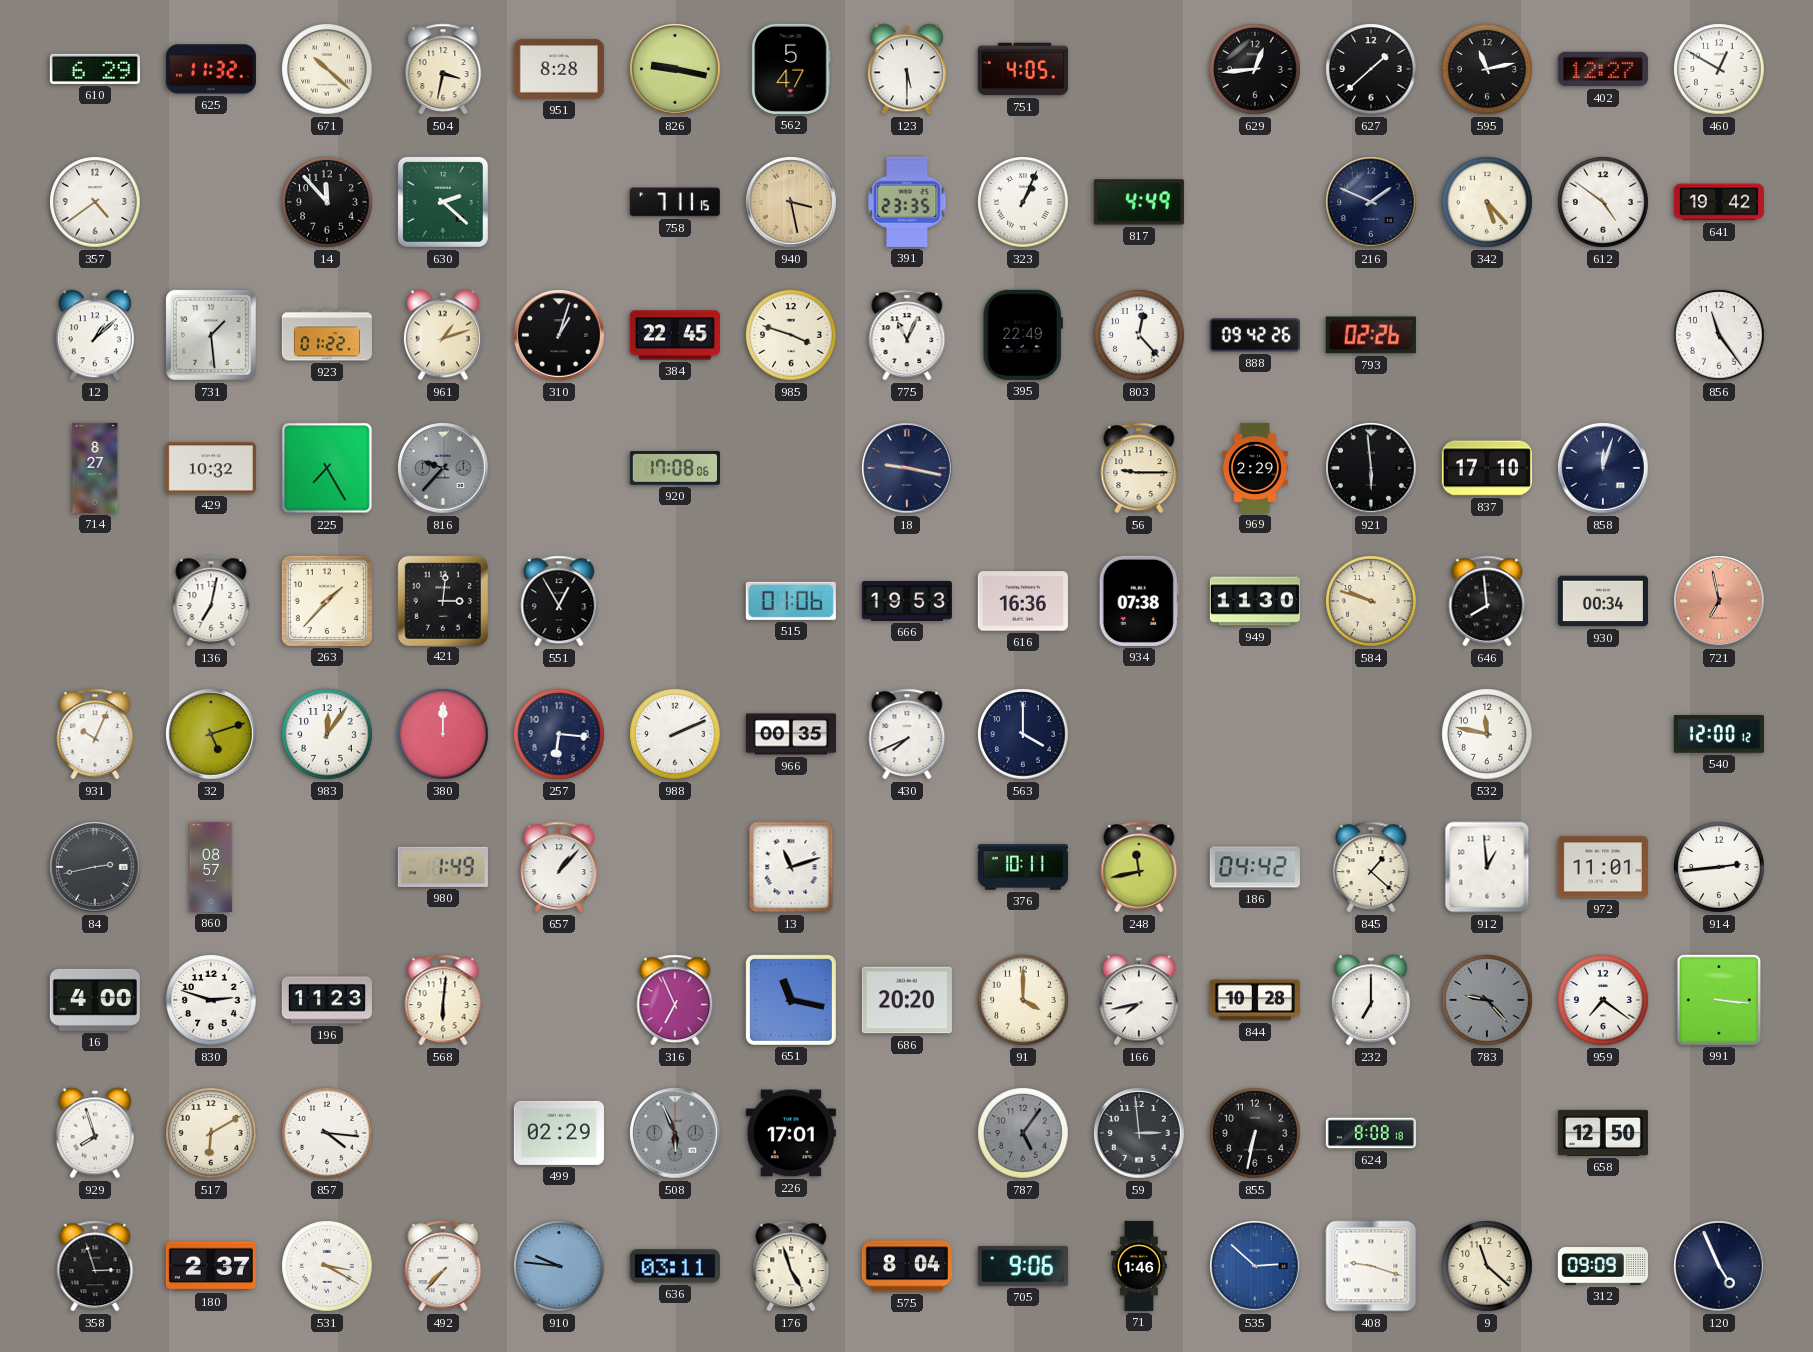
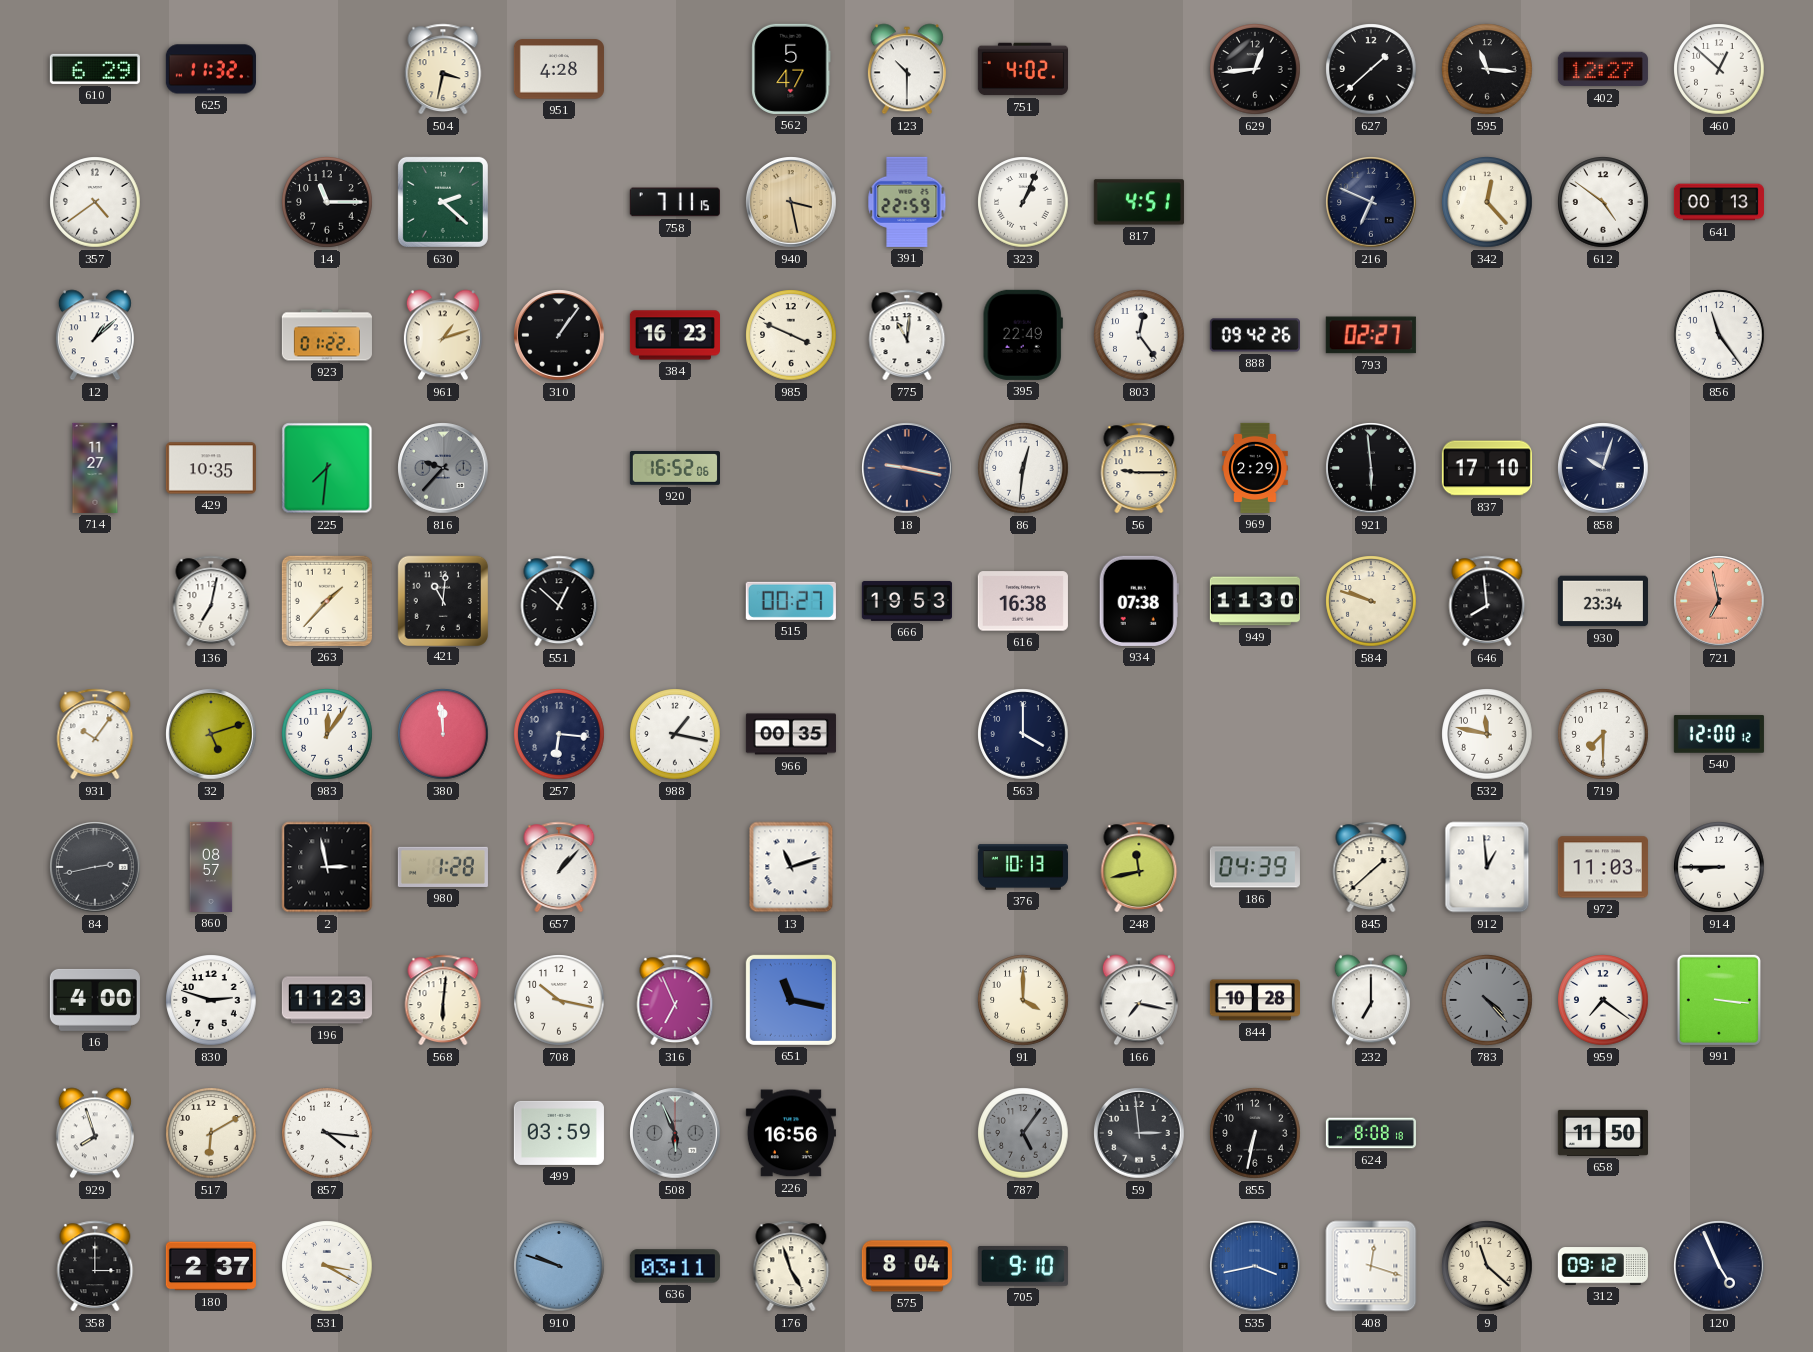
671: 10:22 -> none (327, 69)
951: 8:28 -> 4:28 (559, 69)
826: 9:17 -> none (675, 69)
123: 5:30 -> 10:30 (907, 69)
751: 4:05 -> 4:02 (1023, 69)
595: 11:13 -> 11:16 (1487, 69)
460: 12:50 -> 12:52 (1719, 69)
14: 11:53 -> 11:15 (327, 202)
391: 23:35 -> 22:59 (907, 202)
817: 4:49 -> 4:51 (1139, 202)
216: 1:49 -> 6:49 (1371, 202)
342: 5:23 -> 12:23 (1487, 202)
641: 19:42 -> 00:13 (1719, 202)
731: 1:29 -> none (211, 335)
310: 1:03 -> 1:06 (559, 335)
384: 22:45 -> 16:23 (675, 335)
985: 3:48 -> 3:49 (791, 335)
775: 11:04 -> 11:01 (907, 335)
803: 12:23 -> 12:24 (1139, 335)
793: 02:26 -> 02:27 (1371, 335)
714: 8:27 -> 11:27 (95, 468)
429: 10:32 -> 10:35 (211, 468)
225: 7:25 -> 7:31 (327, 468)
920: 17:08 -> 16:52 (675, 468)
86: none -> 12:31 (1023, 468)
858: 12:03 -> 10:03 (1603, 468)
421: 3:01 -> 11:01 (442, 600)
551: 12:55 -> 12:52 (559, 601)
515: 01:06 -> 00:27 (791, 601)
616: 16:36 -> 16:38 (1023, 601)
930: 00:34 -> 23:34 (1603, 601)
931: 10:04 -> 10:06 (95, 734)
380: 12:00 -> 11:59 (443, 734)
988: 2:11 -> 1:17 (675, 734)
430: 7:41 -> none (907, 734)
719: none -> 7:30 (1603, 734)
2: none -> 2:58 (327, 867)
980: 1:49 -> 1:28 (443, 867)
376: 10:11 -> 10:13 (1023, 867)
186: 04:42 -> 04:39 (1255, 867)
845: 1:22 -> 1:38 (1371, 867)
972: 11:01 -> 11:03 (1603, 867)
914: 2:44 -> 8:45 (1719, 867)
708: none -> 10:17 (559, 1000)
686: 20:20 -> none (907, 1000)
166: 7:43 -> 7:17 (1139, 1000)
783: 9:23 -> 4:23 (1487, 1000)
499: 02:29 -> 03:59 (559, 1133)
226: 17:01 -> 16:56 (791, 1133)
658: 12:50 -> 11:50 (1603, 1133)
358: 2:57 -> 3:00 (95, 1266)
492: 7:37 -> none (443, 1266)
910: 9:46 -> 9:48 (559, 1266)
705: 9:06 -> 9:10 (1023, 1266)
71: 1:46 -> none (1139, 1266)
535: 2:52 -> 3:43 (1255, 1266)
408: 9:18 -> 12:18 (1371, 1266)
312: 09:09 -> 09:12 (1603, 1266)
